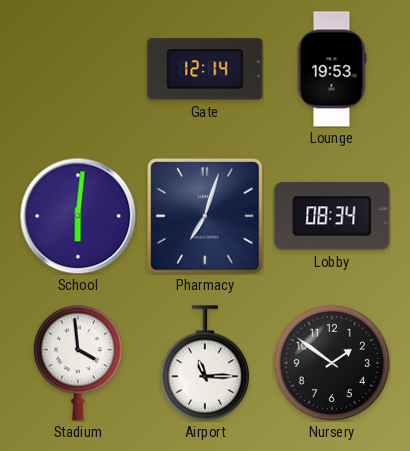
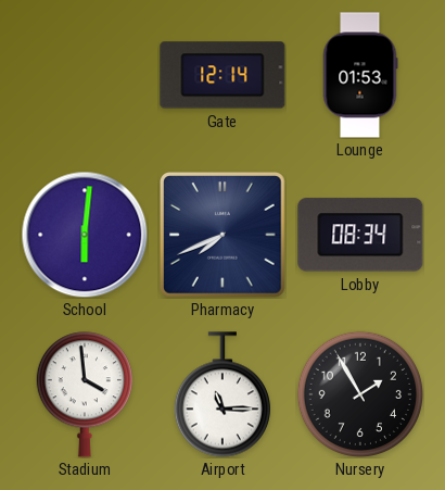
Lounge: 19:53 -> 01:53 (360, 75)
Pharmacy: 7:03 -> 7:41 (223, 235)
Nursery: 1:51 -> 1:55 (359, 393)
